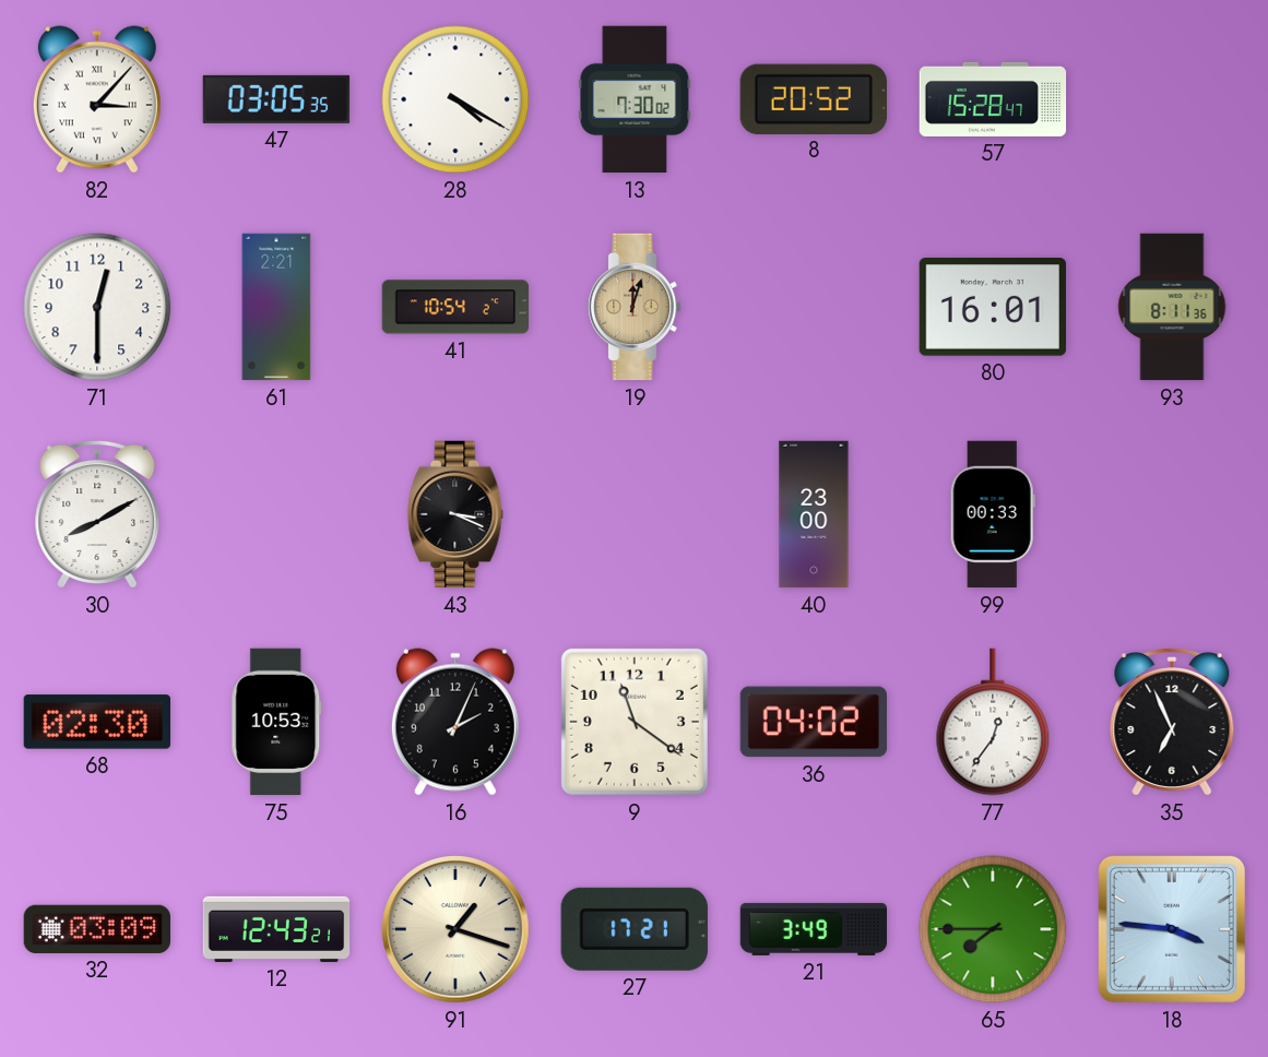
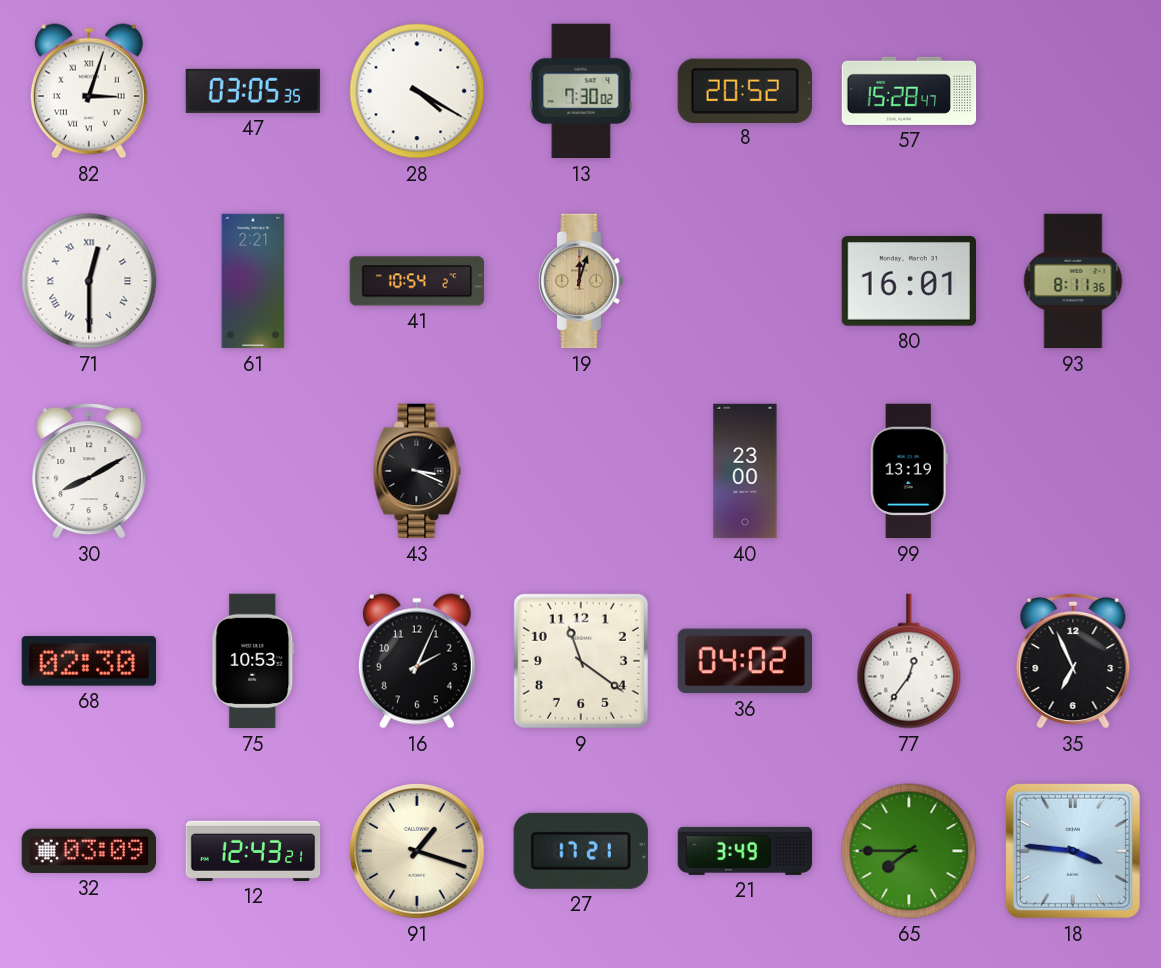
82: 3:07 -> 3:03 (89, 91)
71 numerals: Arabic -> Roman (89, 281)
99: 00:33 -> 13:19 (909, 471)
